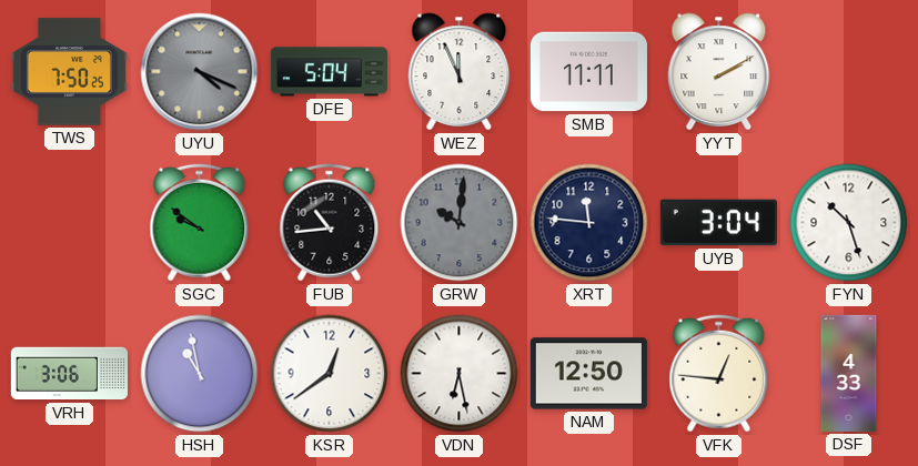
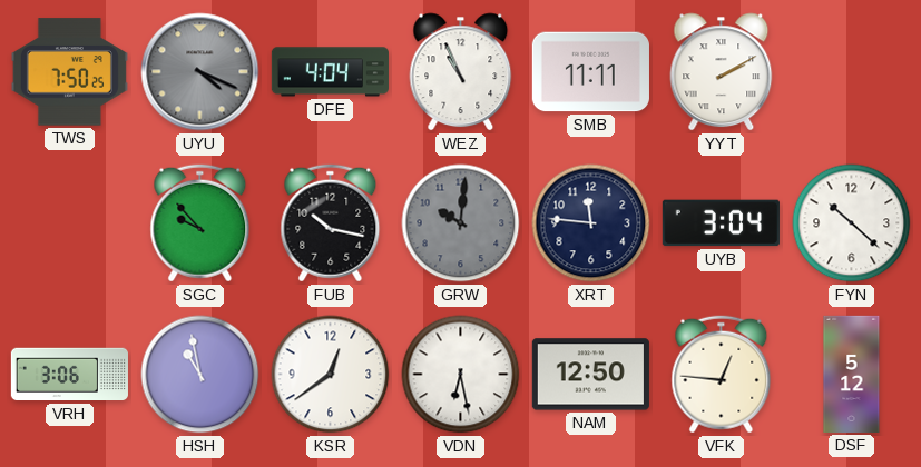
DFE: 5:04 -> 4:04 (330, 72)
WEZ: 11:56 -> 10:56 (461, 72)
SGC: 9:51 -> 9:53 (200, 223)
FUB: 10:44 -> 10:17 (331, 223)
FYN: 10:27 -> 10:22 (852, 223)
DSF: 4:33 -> 5:12 (852, 374)
